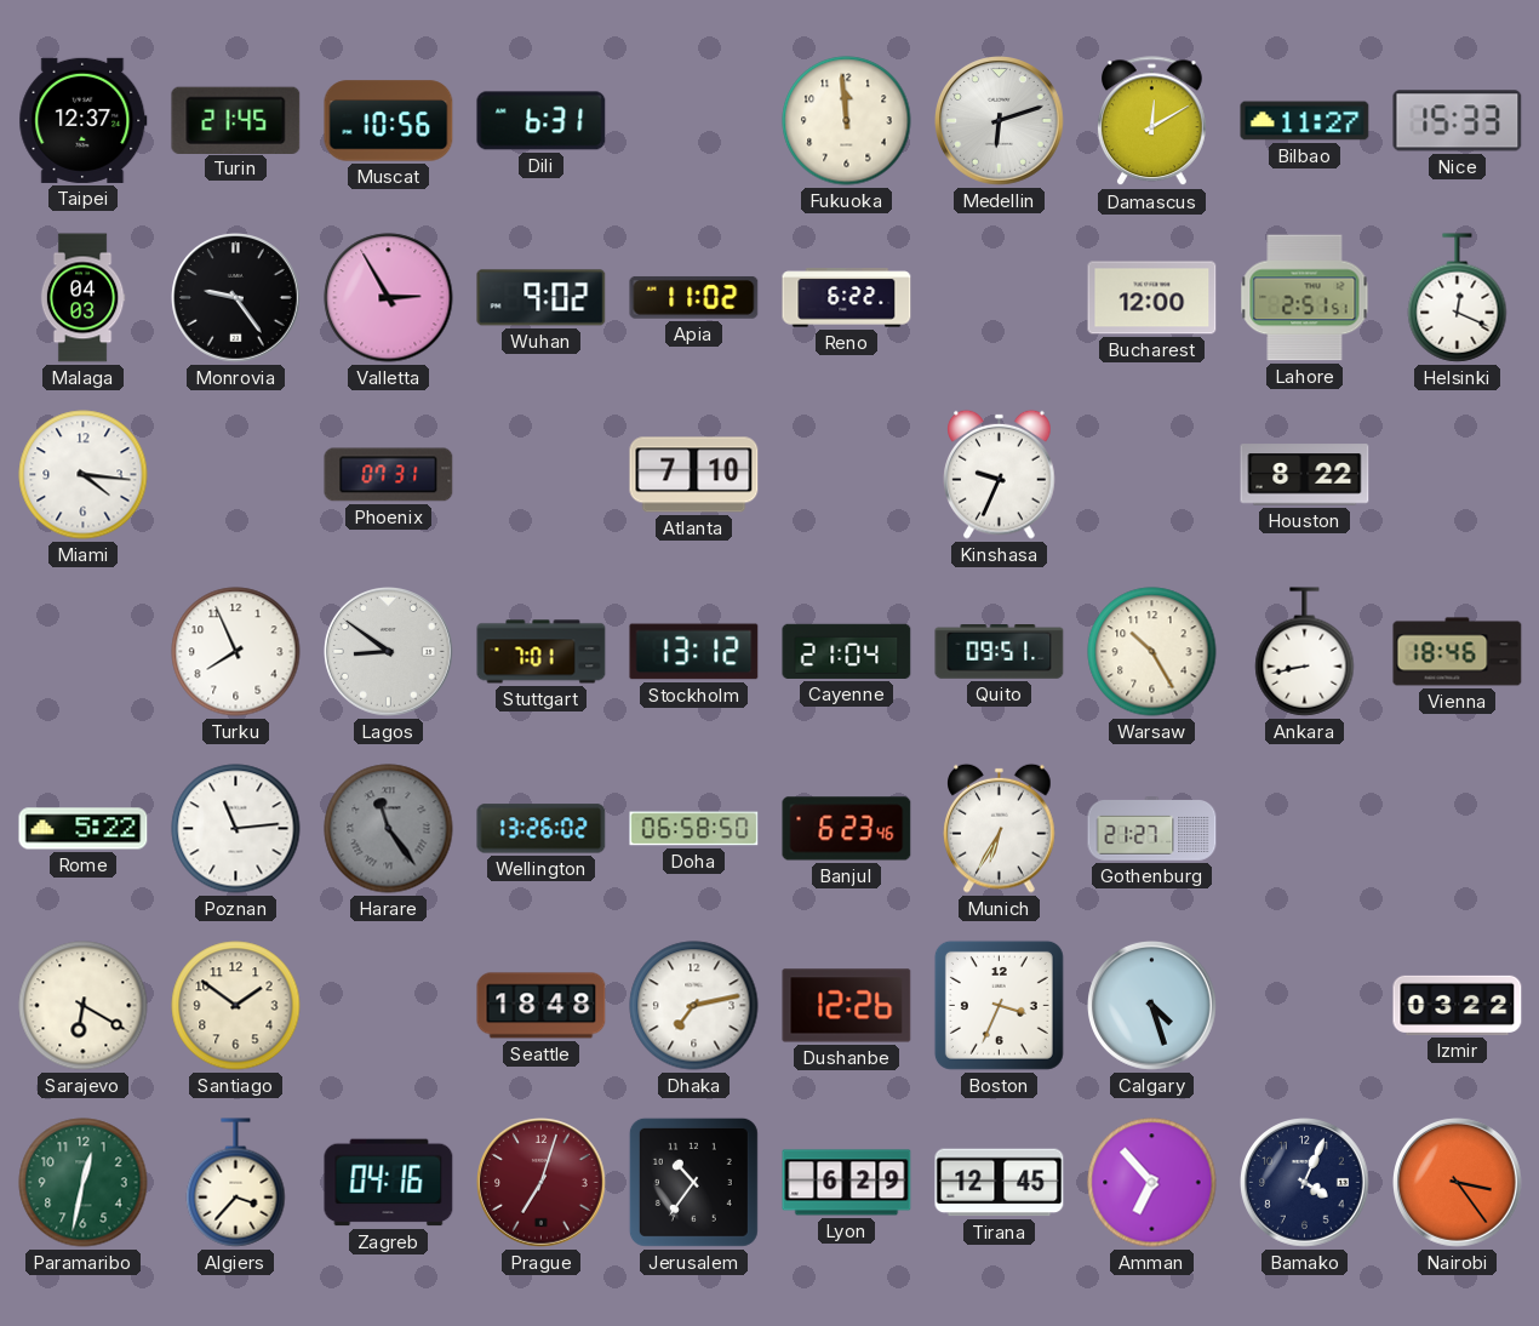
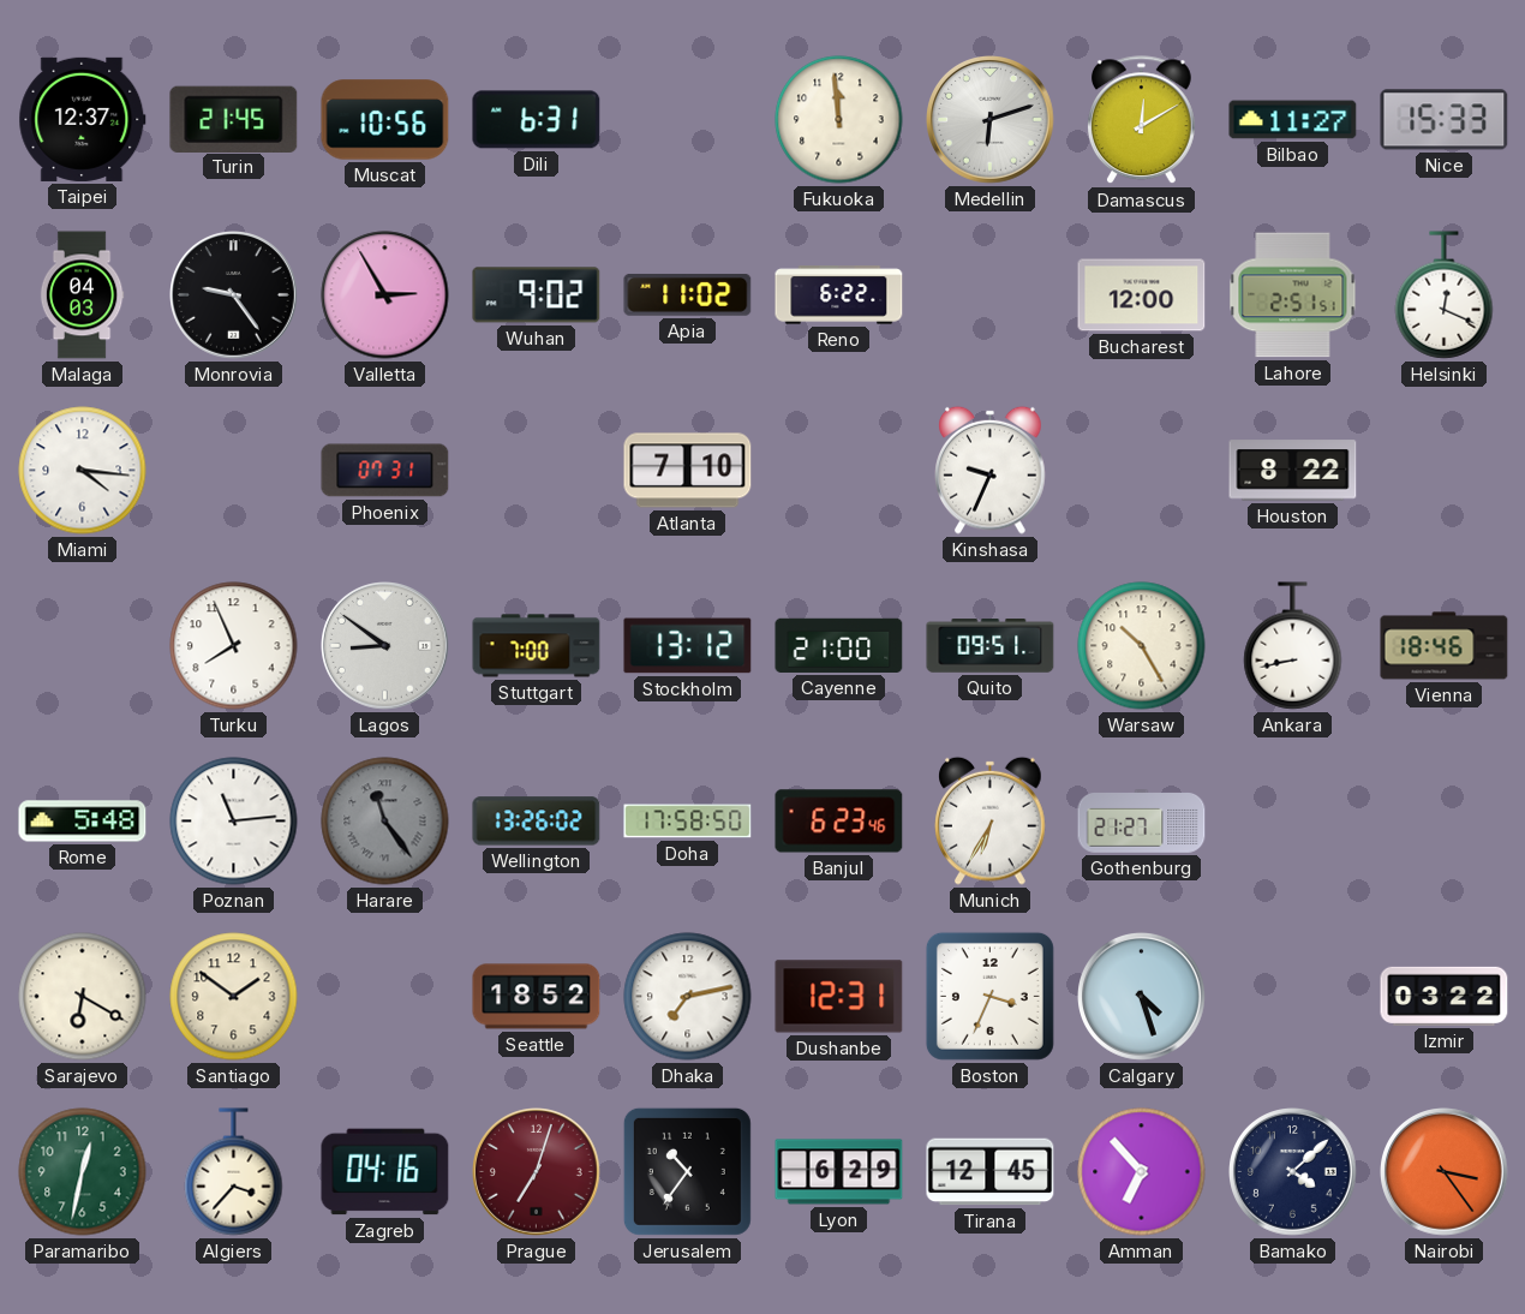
Stuttgart: 7:01 -> 7:00 (537, 646)
Cayenne: 21:04 -> 21:00 (839, 645)
Rome: 5:22 -> 5:48 (83, 822)
Doha: 06:58 -> 17:58 (688, 822)
Seattle: 18:48 -> 18:52 (537, 997)
Dushanbe: 12:26 -> 12:31 (839, 997)
Bamako: 4:04 -> 4:08 (1293, 1172)
